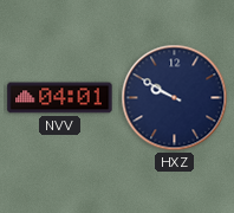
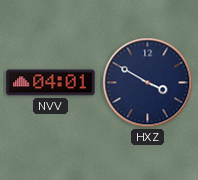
HXZ: 9:50 -> 3:50 (148, 83)
